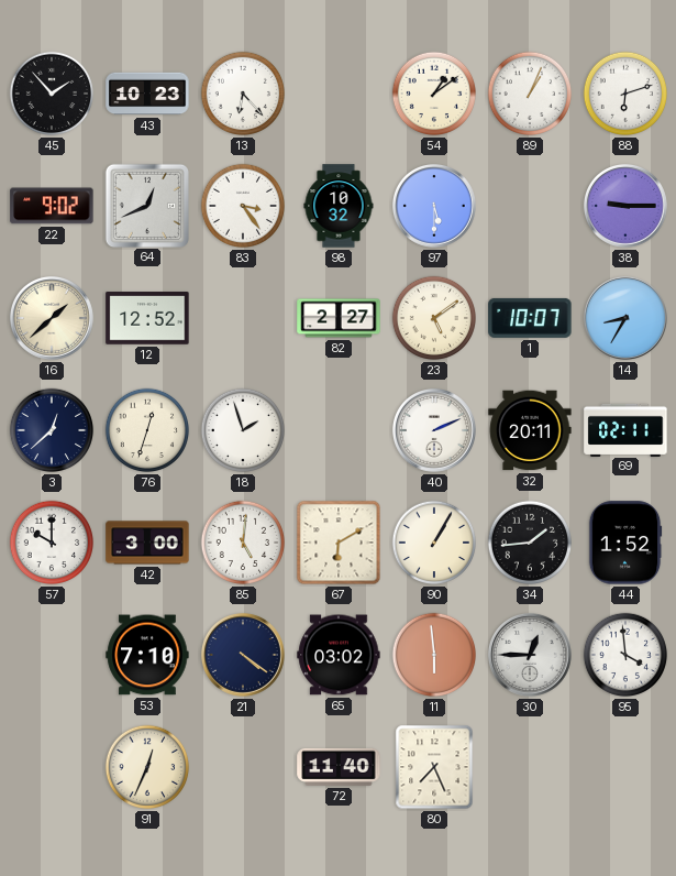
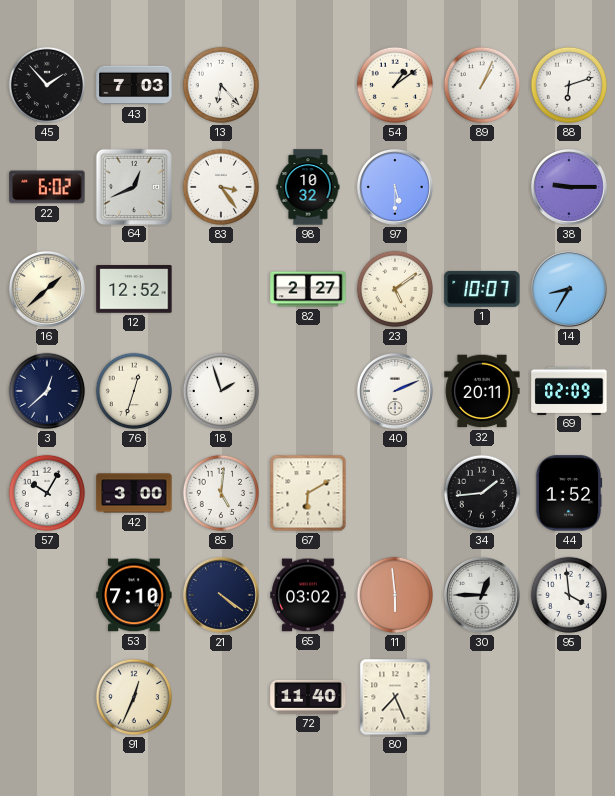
43: 10:23 -> 7:03 (134, 85)
22: 9:02 -> 6:02 (47, 187)
69: 02:11 -> 02:09 (569, 390)
57: 10:00 -> 10:05 (47, 493)
90: 1:05 -> none (434, 543)
